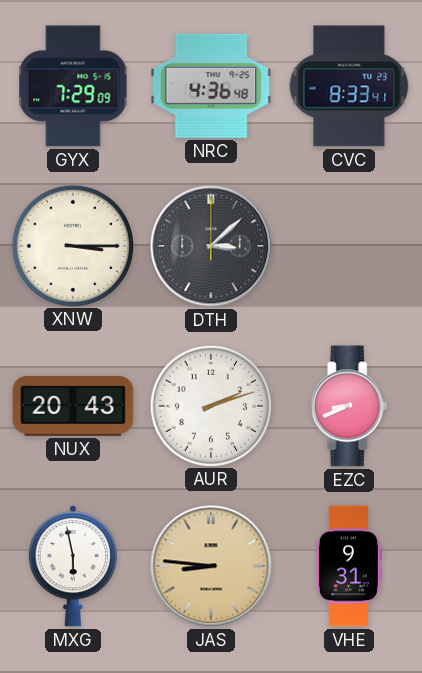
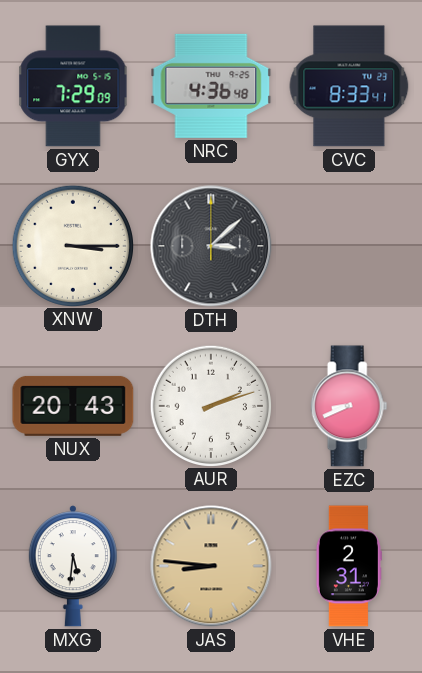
MXG: 5:58 -> 5:31 (73, 566)
VHE: 9:31 -> 2:31 (348, 566)
